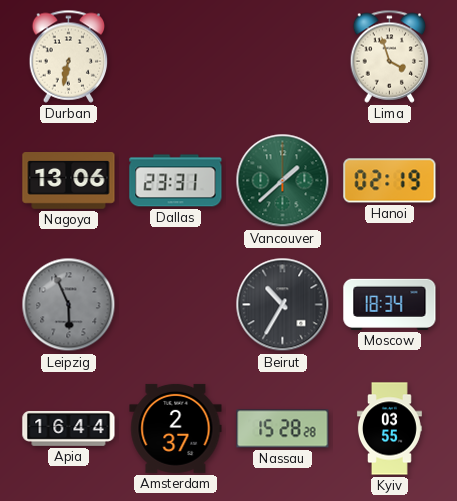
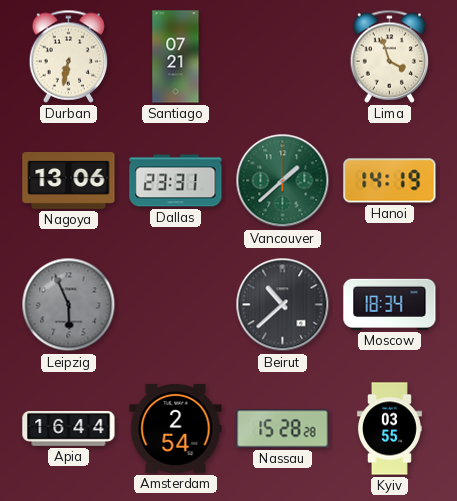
Santiago: none -> 07:21 (176, 57)
Hanoi: 02:19 -> 14:19 (390, 181)
Beirut: 10:35 -> 10:38 (283, 305)
Amsterdam: 2:37 -> 2:54 (176, 428)
